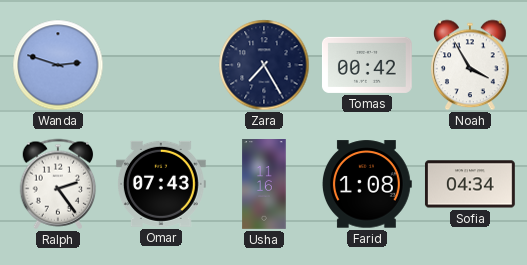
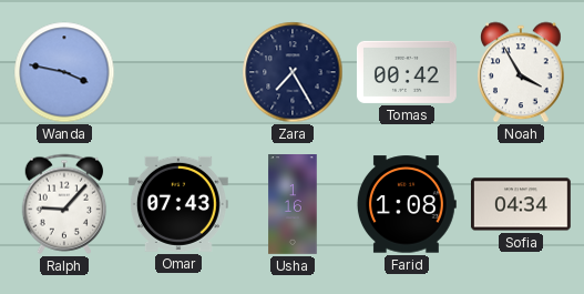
Wanda: 2:48 -> 3:47 (64, 72)
Ralph: 2:24 -> 9:07 (64, 204)
Usha: 11:16 -> 1:16 (293, 205)
